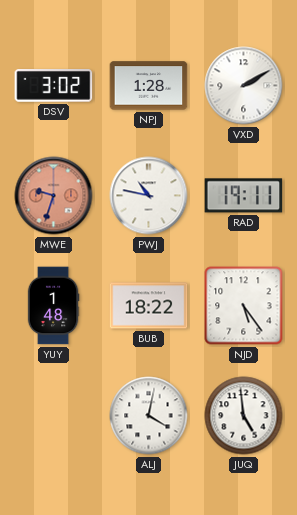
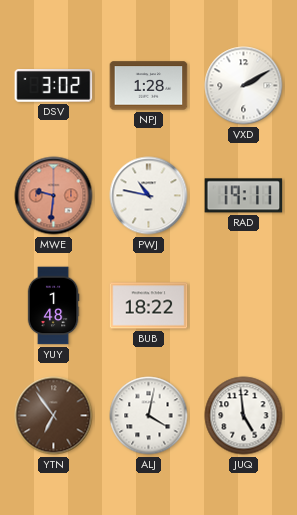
MWE: 9:33 -> 9:31 (54, 196)
NJD: 5:24 -> none (244, 306)
YTN: none -> 6:54 (54, 416)
